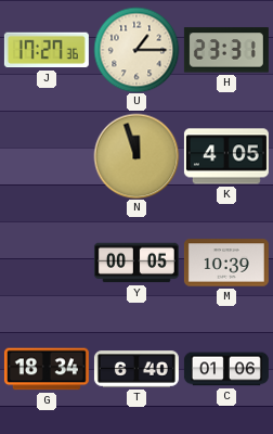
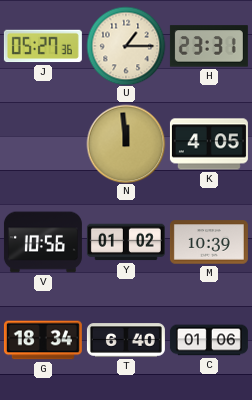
J: 17:27 -> 05:27 (43, 46)
N: 11:57 -> 11:59 (126, 144)
V: none -> 10:56 (43, 242)
Y: 00:05 -> 01:02 (126, 242)
